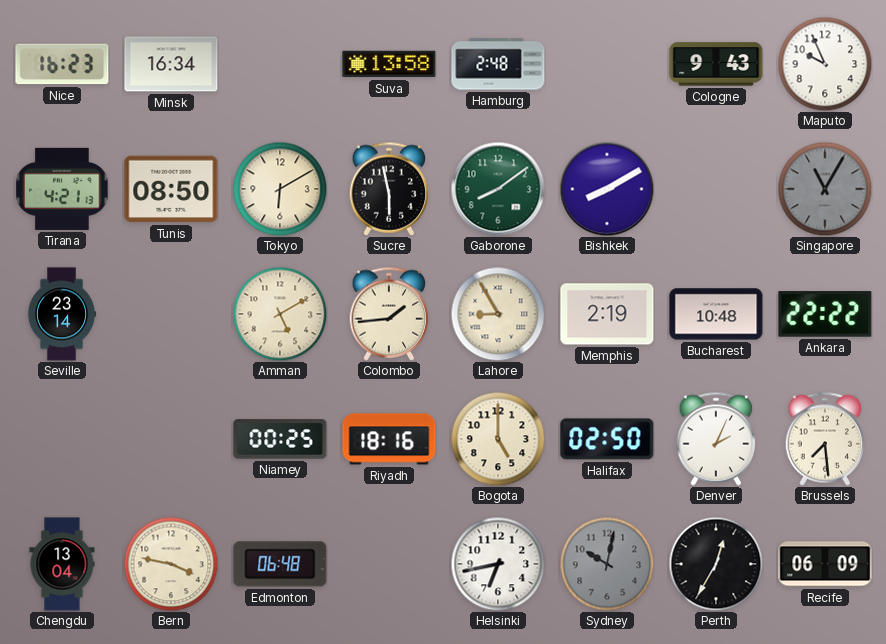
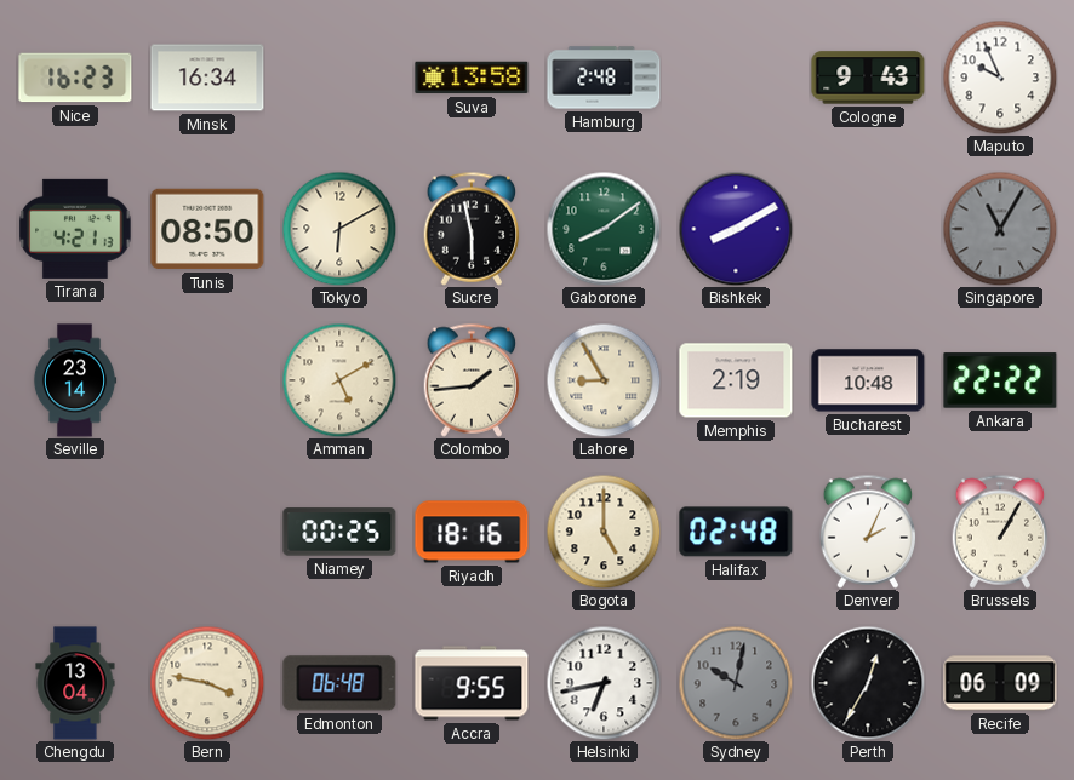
Halifax: 02:50 -> 02:48 (736, 532)
Brussels: 7:29 -> 1:05 (1000, 532)
Accra: none -> 9:55 (472, 683)
